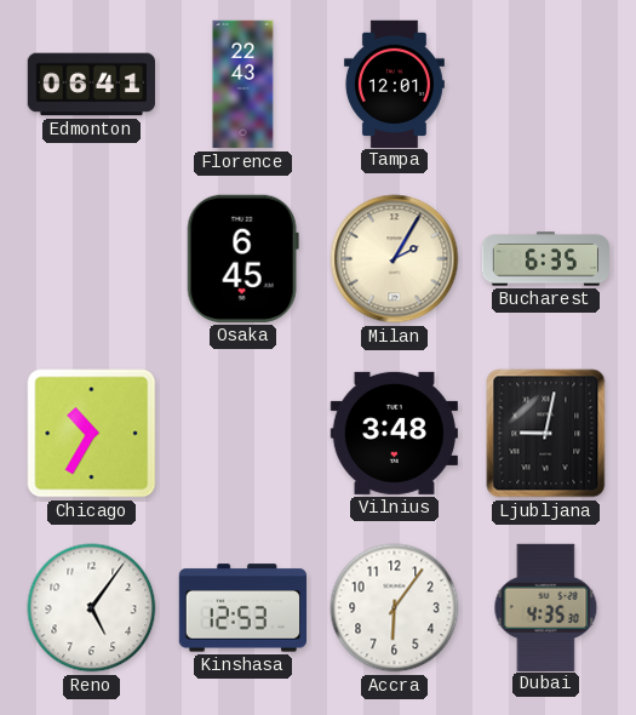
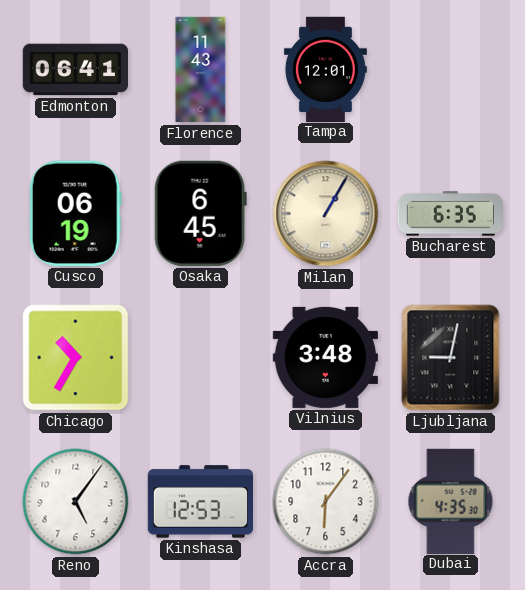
Florence: 22:43 -> 11:43 (201, 70)
Cusco: none -> 06:19 (75, 213)
Milan: 2:05 -> 1:05 (326, 214)
